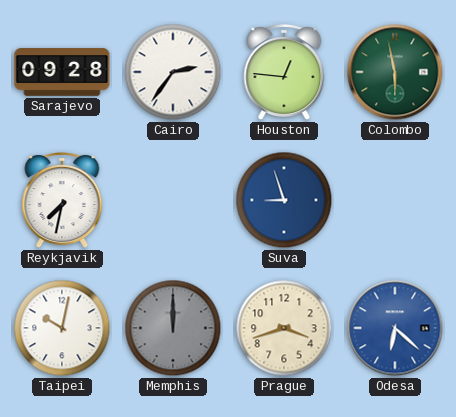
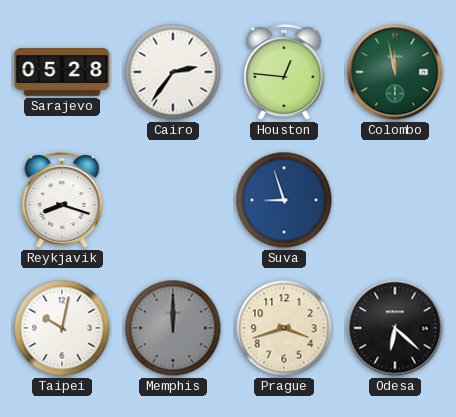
Sarajevo: 09:28 -> 05:28 (62, 72)
Colombo: 5:58 -> 11:58 (395, 72)
Reykjavik: 7:32 -> 8:18 (62, 201)
Odesa dial: blue -> black (395, 328)
